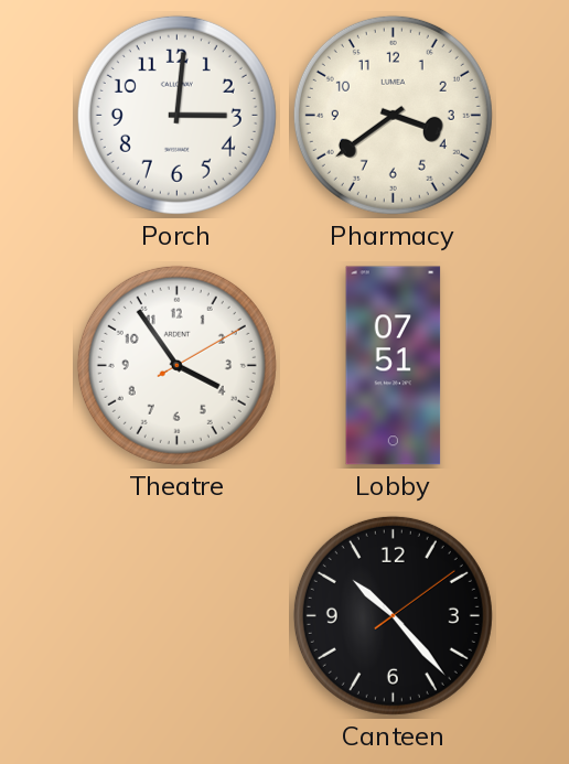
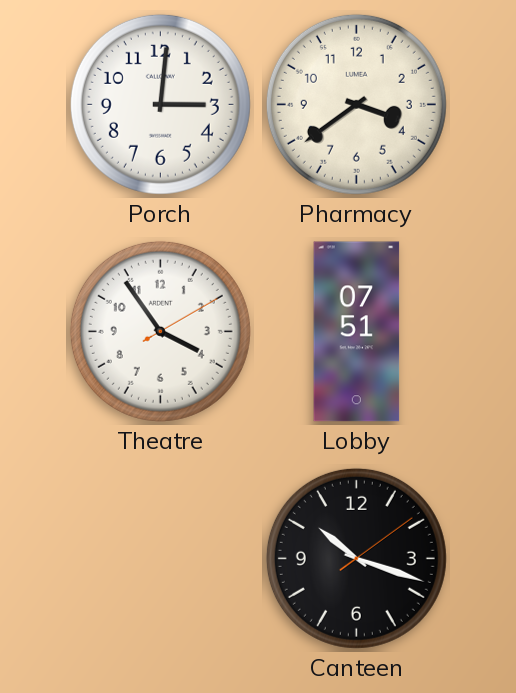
Canteen: 10:23 -> 10:18 (356, 558)
